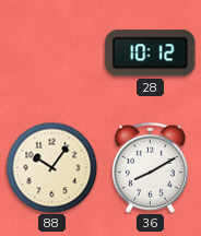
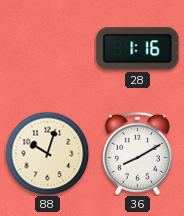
28: 10:12 -> 1:16 (138, 49)
88: 10:06 -> 10:03 (47, 153)
